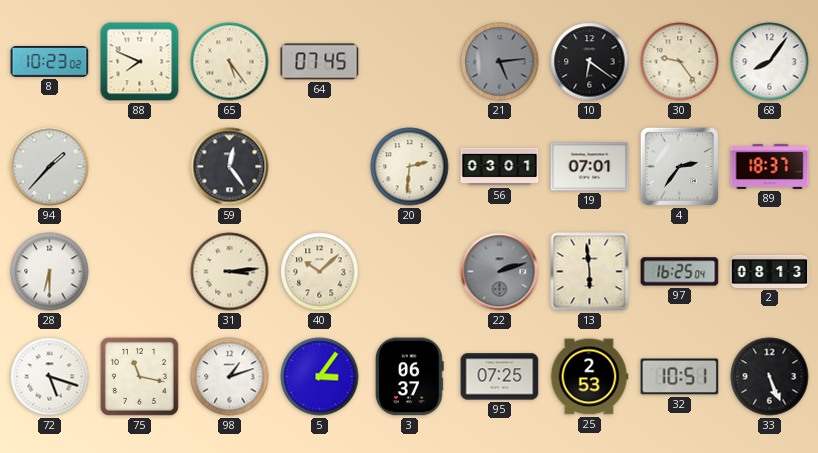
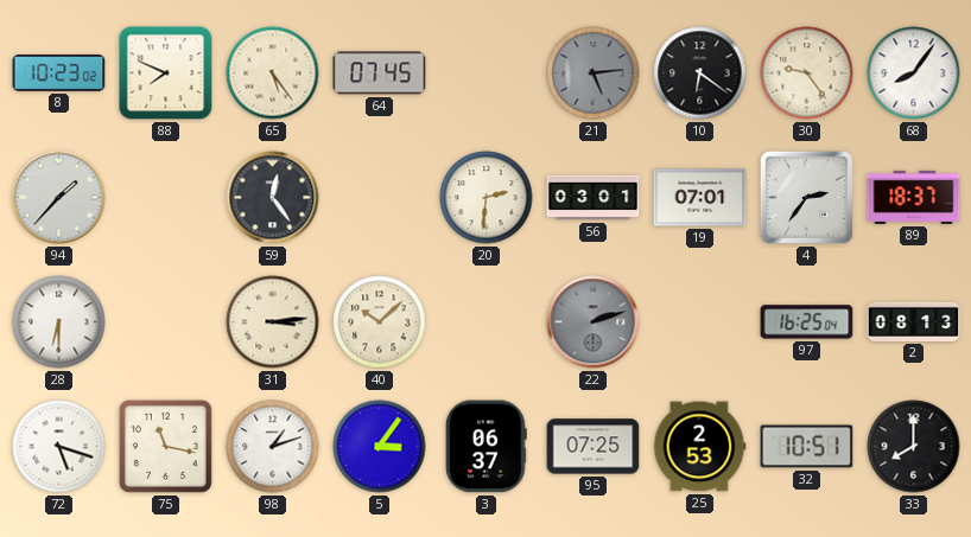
13: 5:59 -> none (590, 272)
33: 5:26 -> 8:00 (914, 447)
